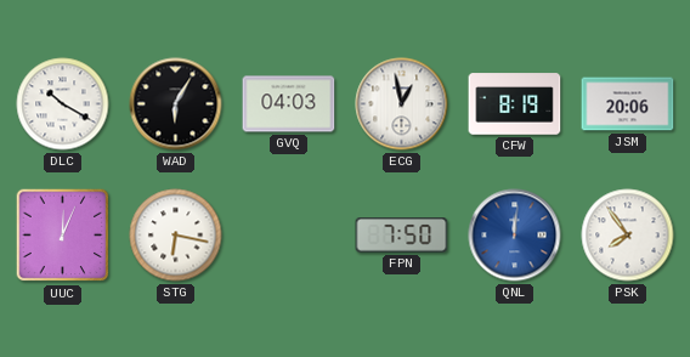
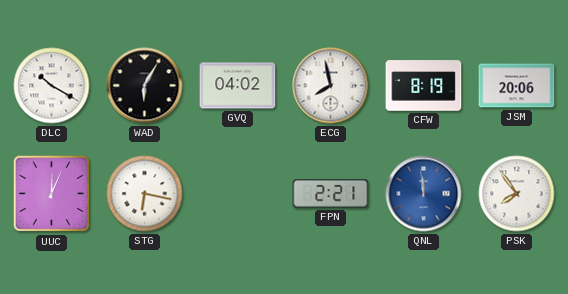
GVQ: 04:03 -> 04:02 (238, 86)
ECG: 12:58 -> 7:58 (331, 86)
FPN: 7:50 -> 2:21 (331, 194)
QNL: 12:01 -> 11:59 (424, 194)
